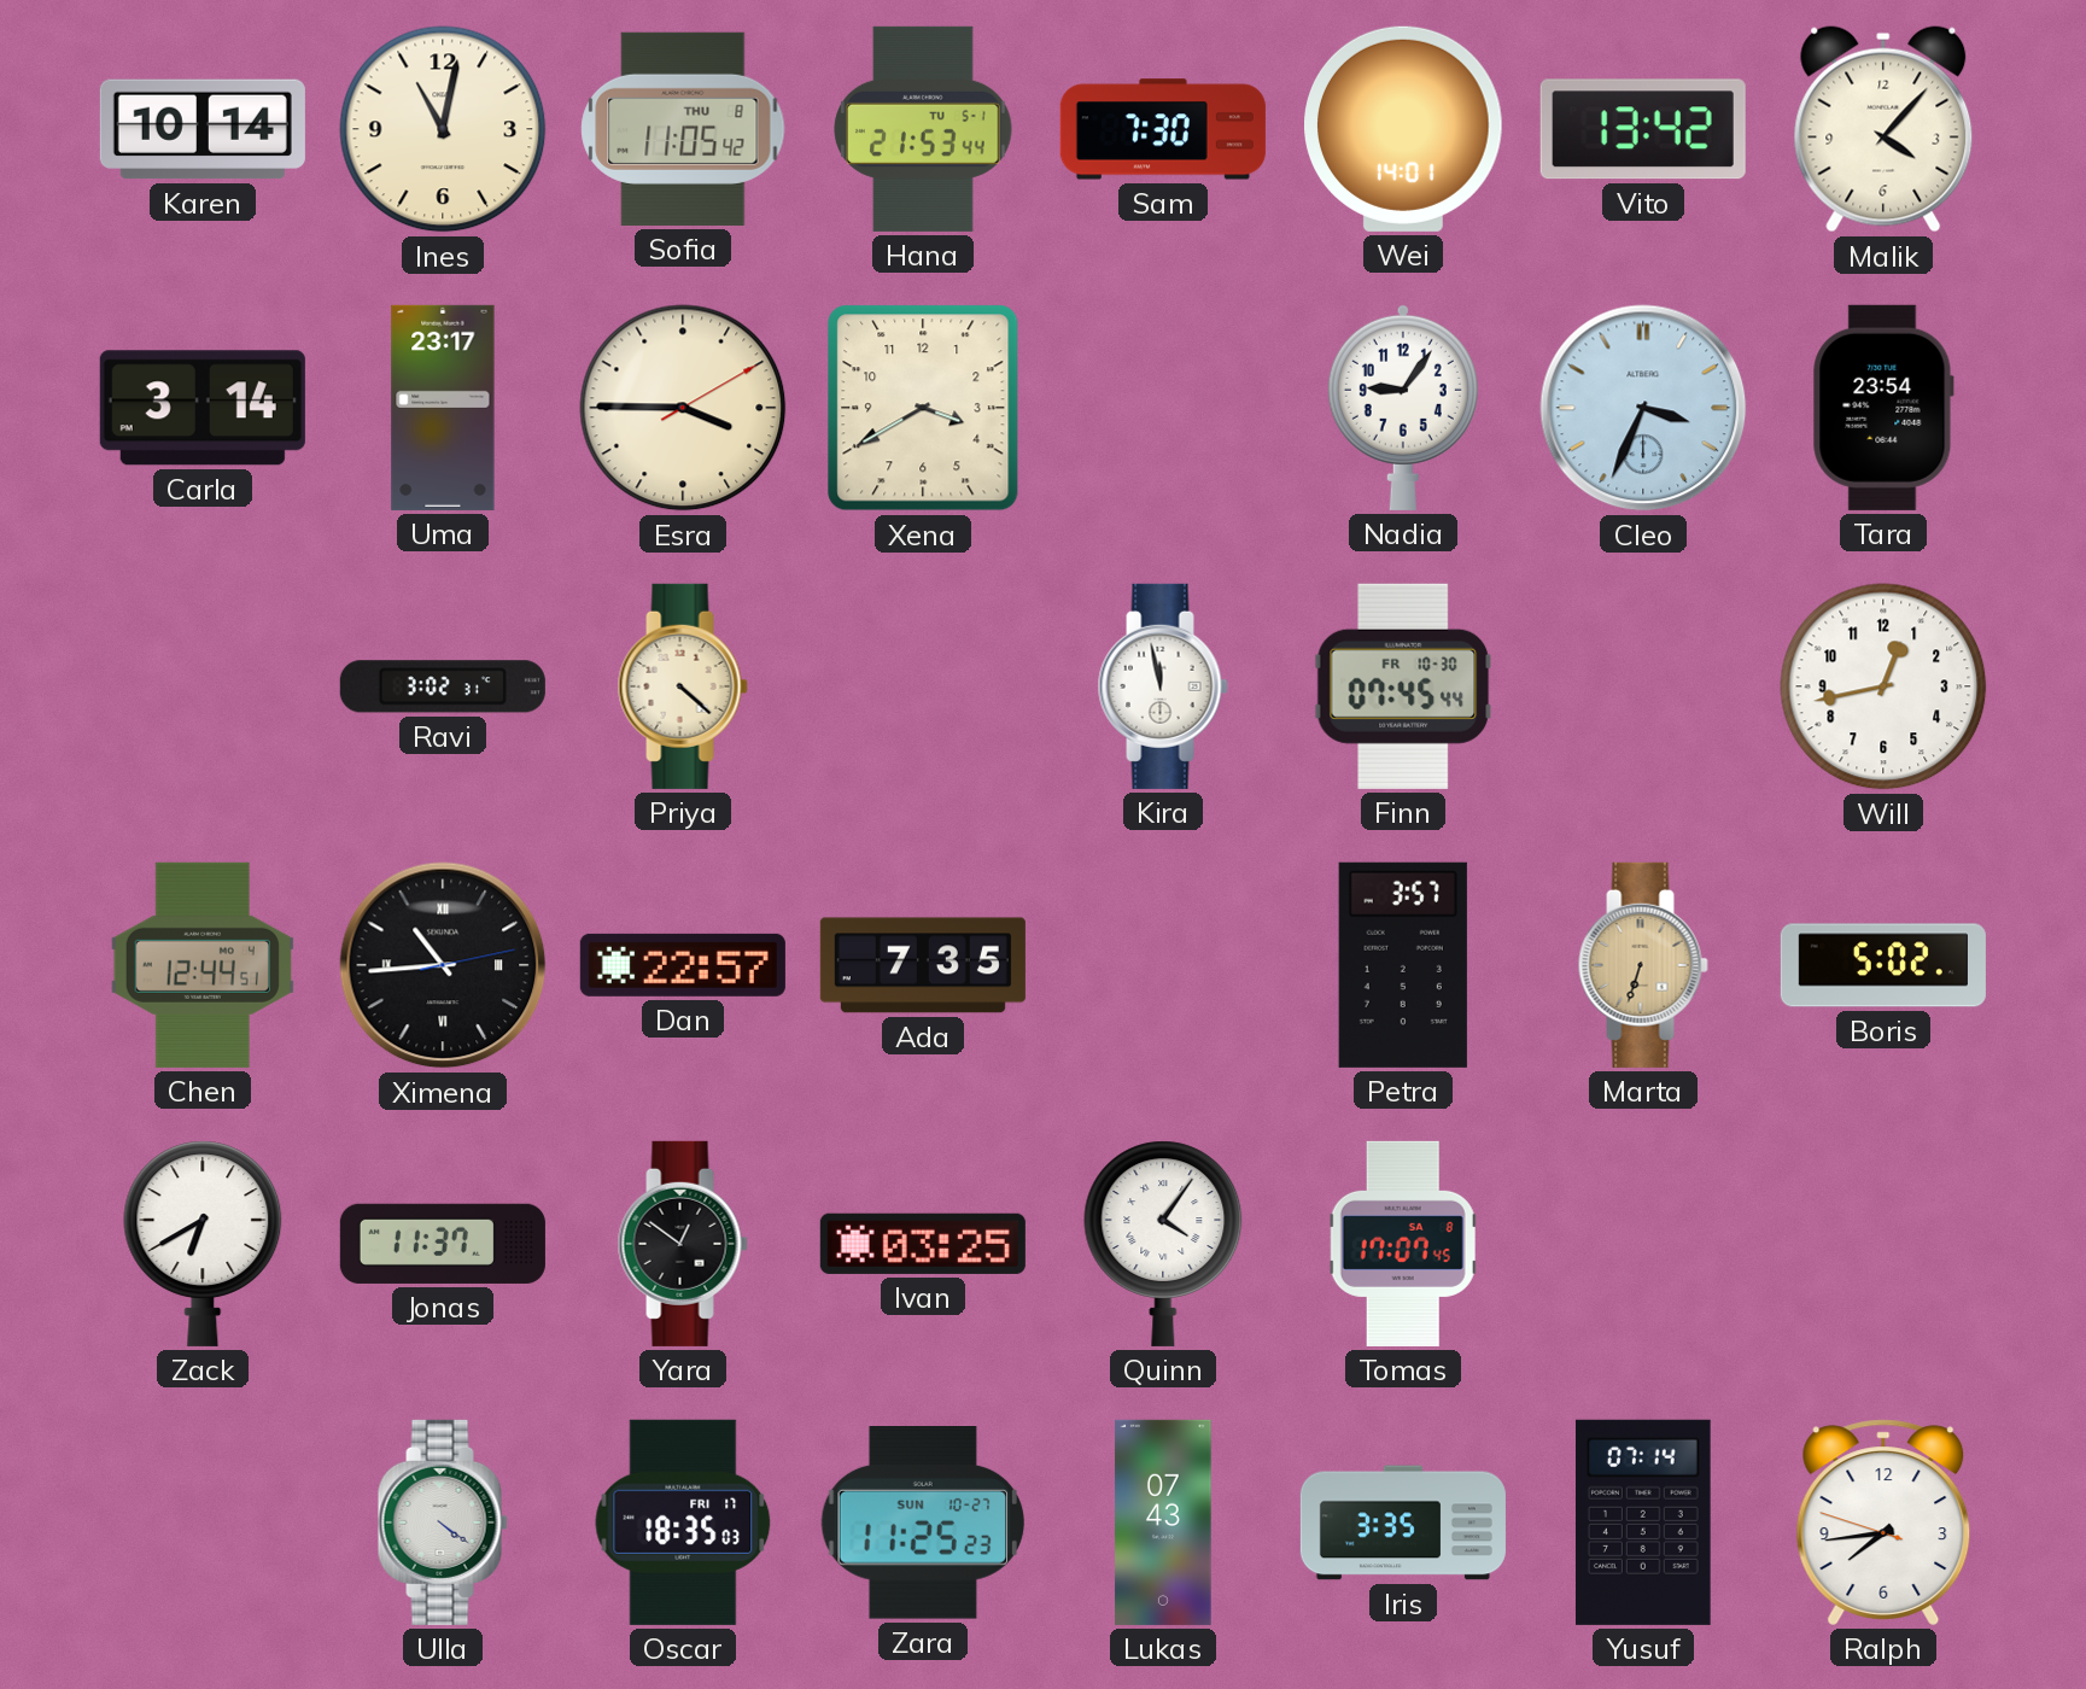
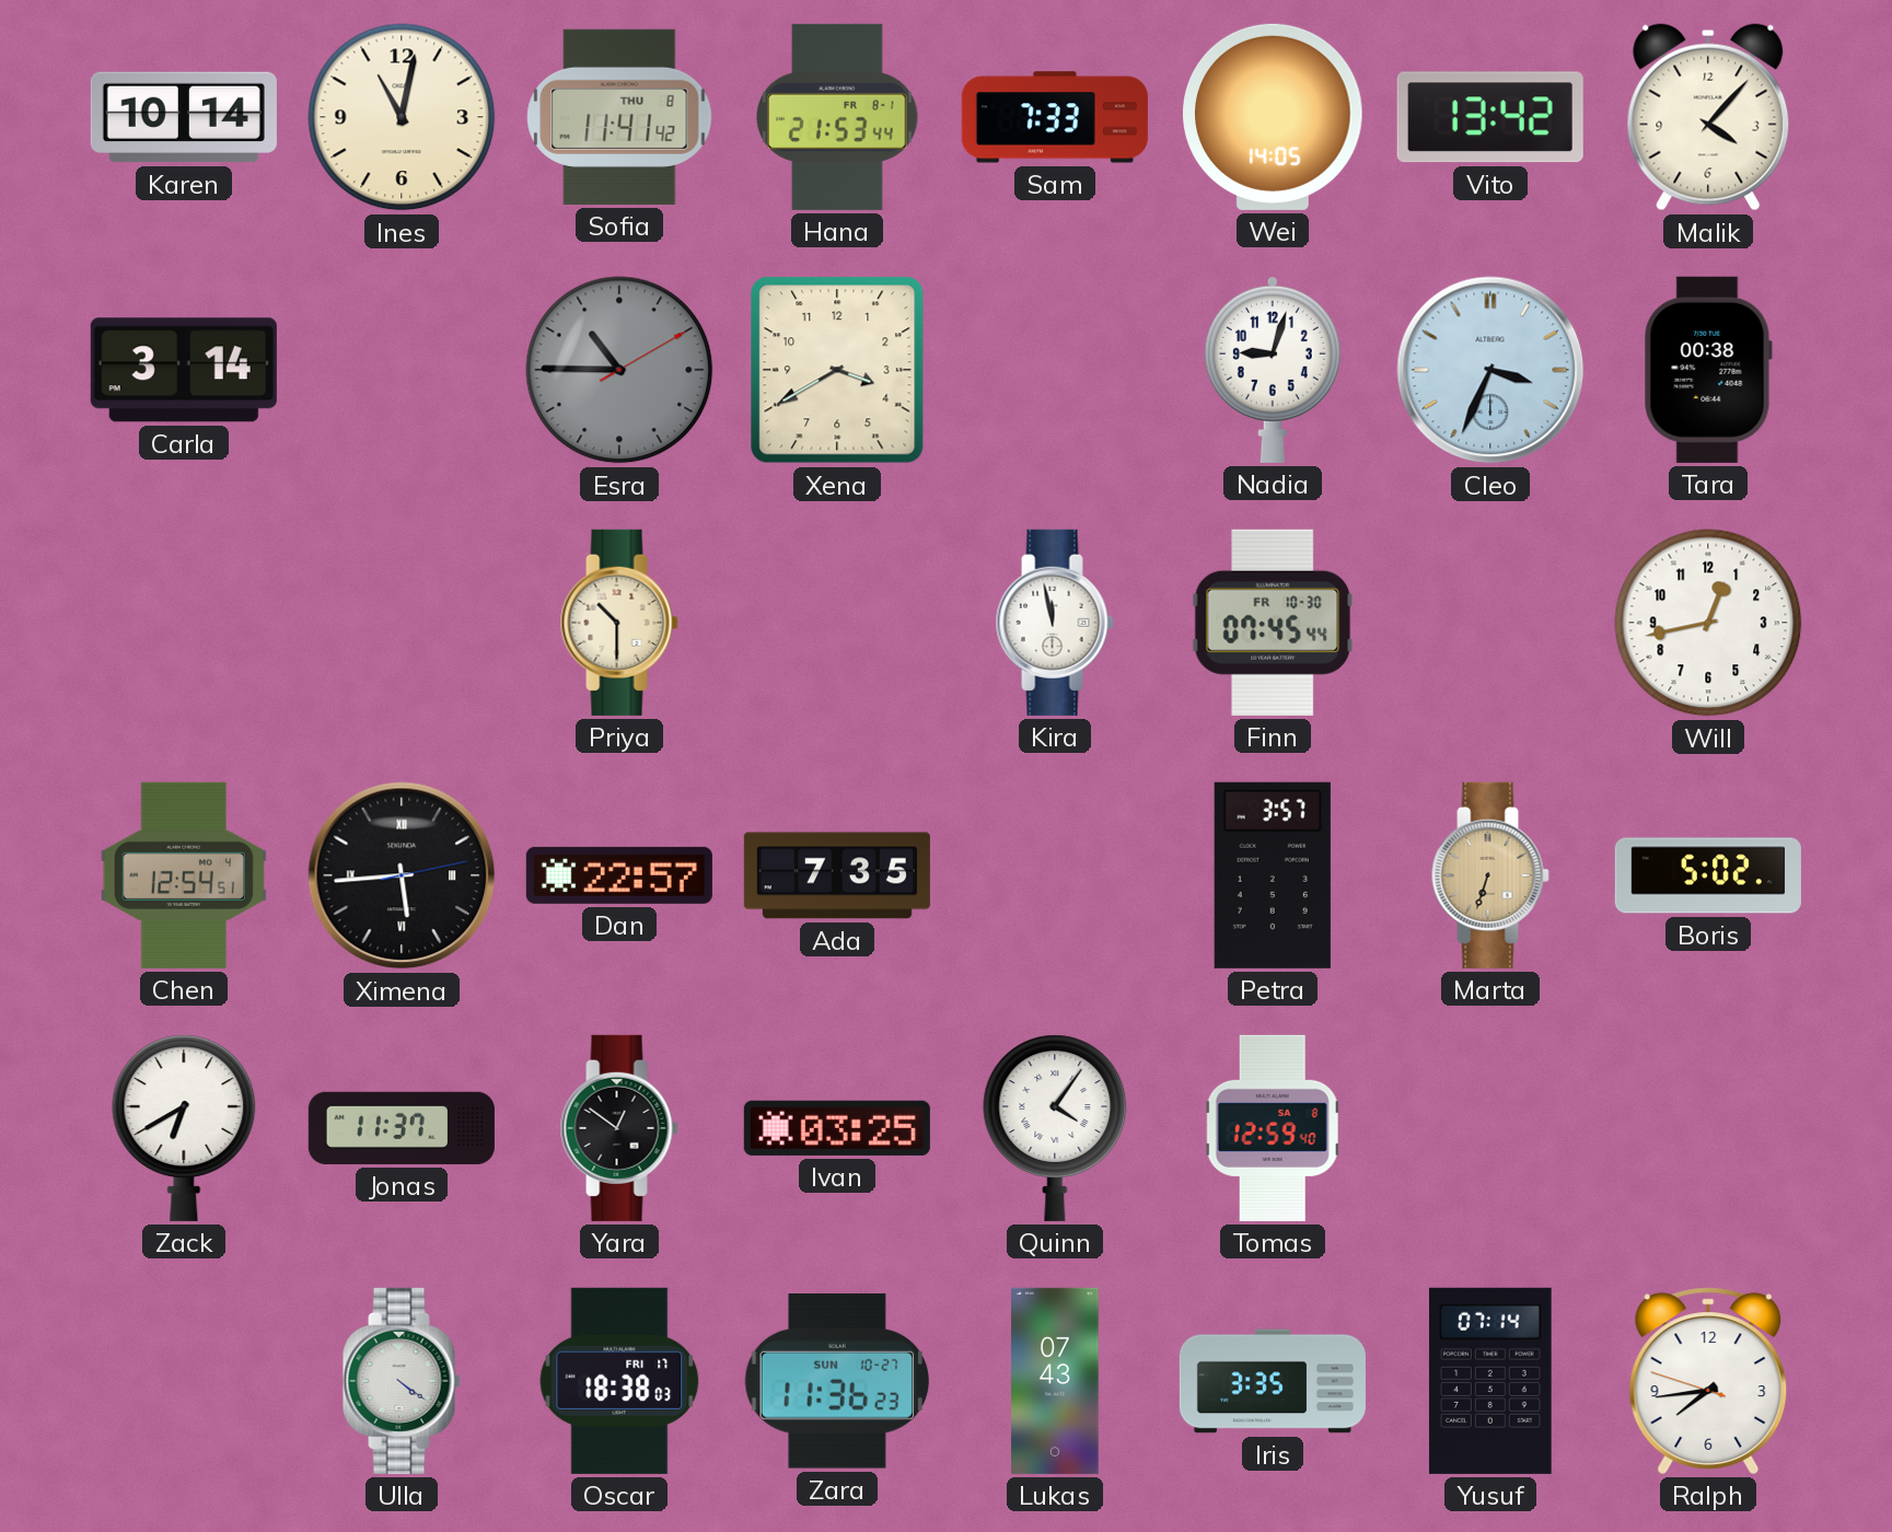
Sofia: 11:05 -> 11:41 (619, 117)
Hana date: TU 5-1 -> FR 8-1 (837, 117)
Sam: 7:30 -> 7:33 (1055, 117)
Wei: 14:01 -> 14:05 (1274, 117)
Uma: 23:17 -> none (443, 408)
Esra: 3:45 -> 10:45 (619, 370)
Esra dial: cream -> grey (619, 370)
Nadia: 9:06 -> 9:03 (1273, 370)
Tara: 23:54 -> 00:38 (1708, 370)
Ravi: 3:02 -> none (443, 686)
Priya: 4:22 -> 10:30 (619, 623)
Chen: 12:44 -> 12:54 (184, 875)
Ximena: 10:44 -> 5:44 (402, 875)
Tomas: 17:07 -> 12:59 (1273, 1128)
Oscar: 18:35 -> 18:38 (619, 1381)
Zara: 11:25 -> 11:36 (836, 1382)
